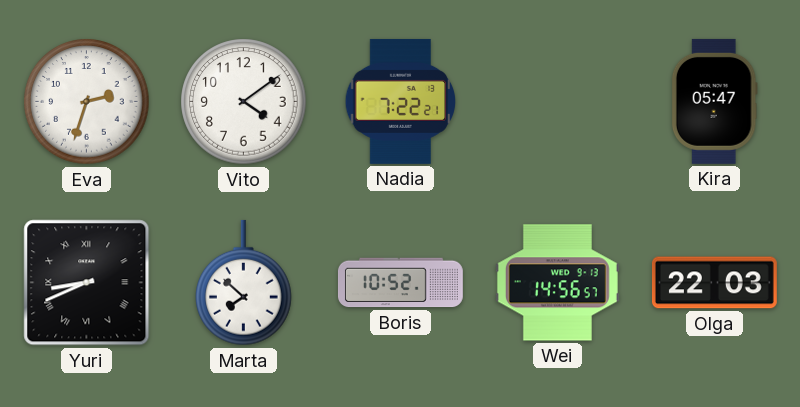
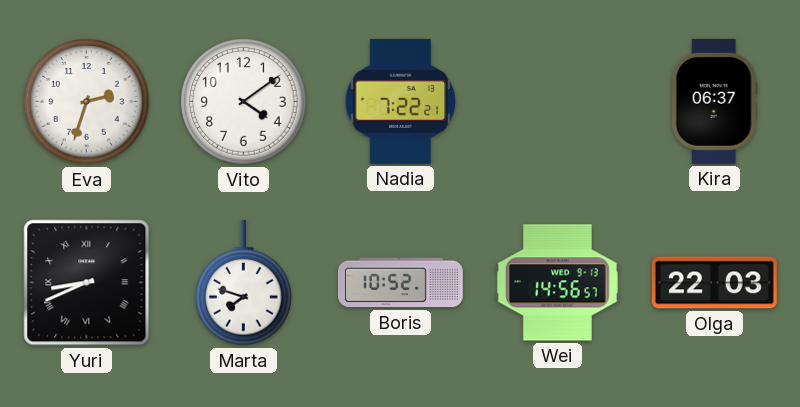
Kira: 05:47 -> 06:37 (714, 101)
Marta: 7:52 -> 7:48 (244, 283)
